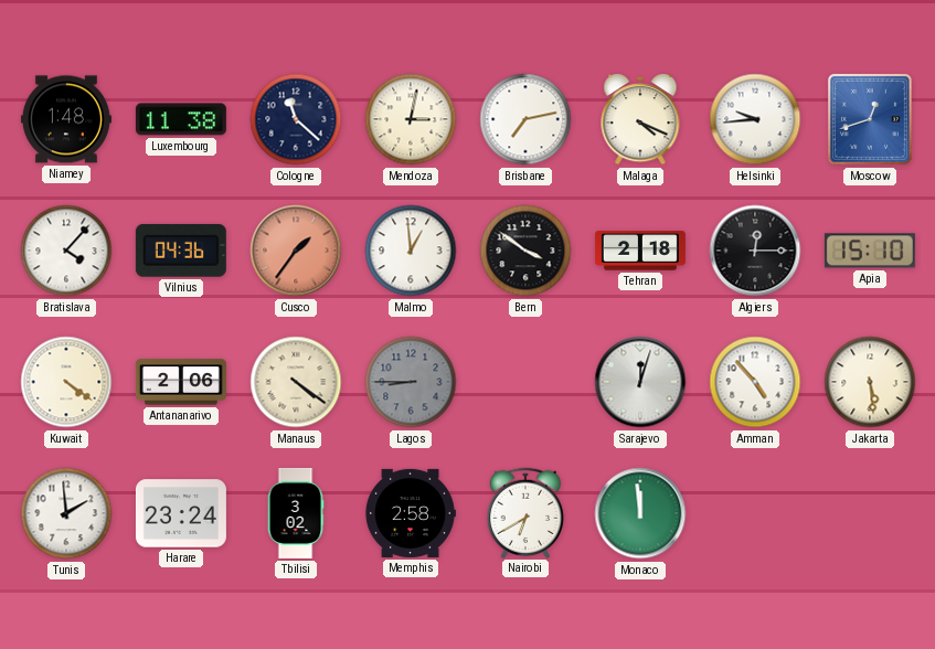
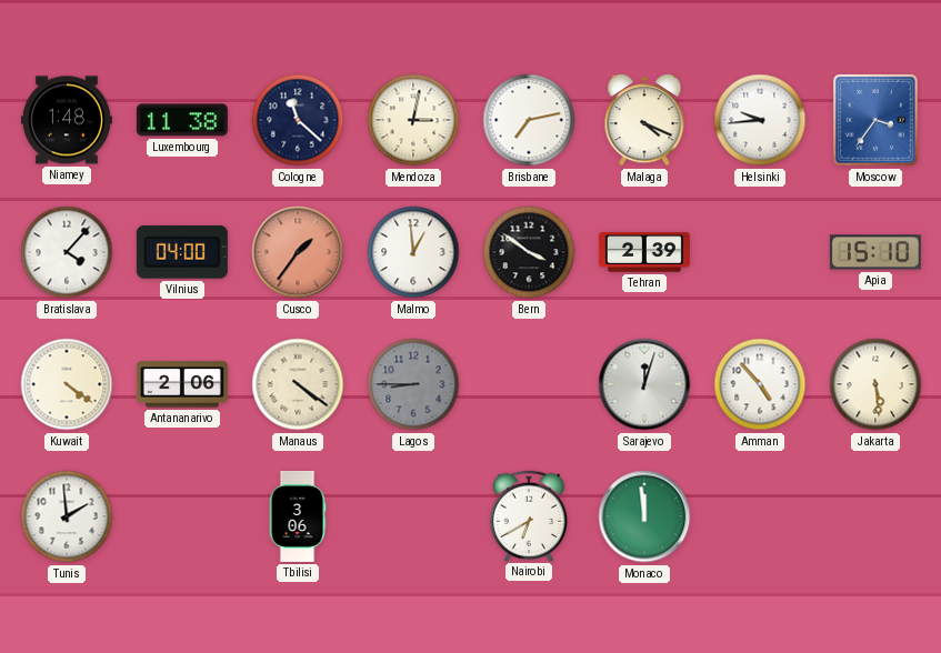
Moscow: 12:42 -> 3:36 (875, 120)
Vilnius: 04:36 -> 04:00 (182, 252)
Tehran: 2:18 -> 2:39 (644, 252)
Algiers: 12:15 -> none (755, 251)
Harare: 23:24 -> none (181, 513)
Tbilisi: 3:02 -> 3:06 (298, 516)
Memphis: 2:58 -> none (411, 513)
